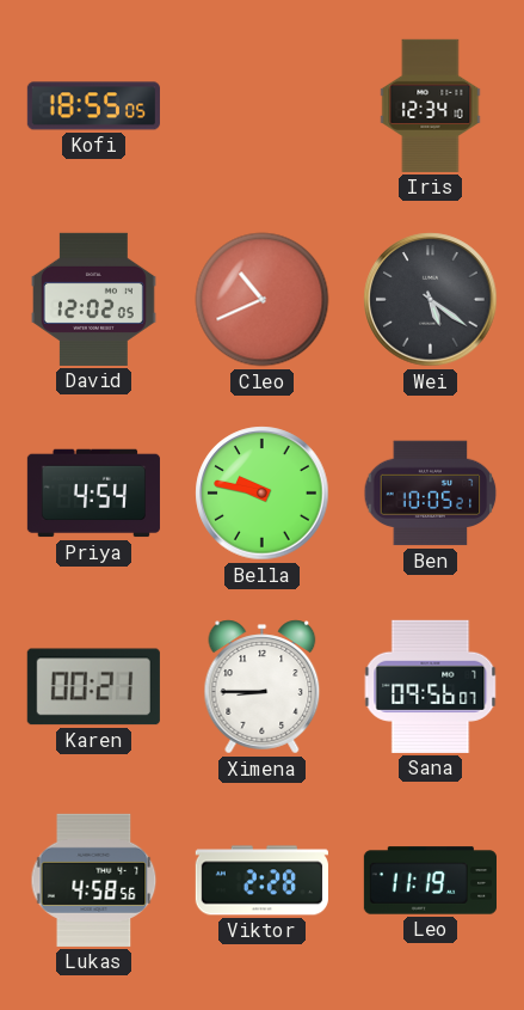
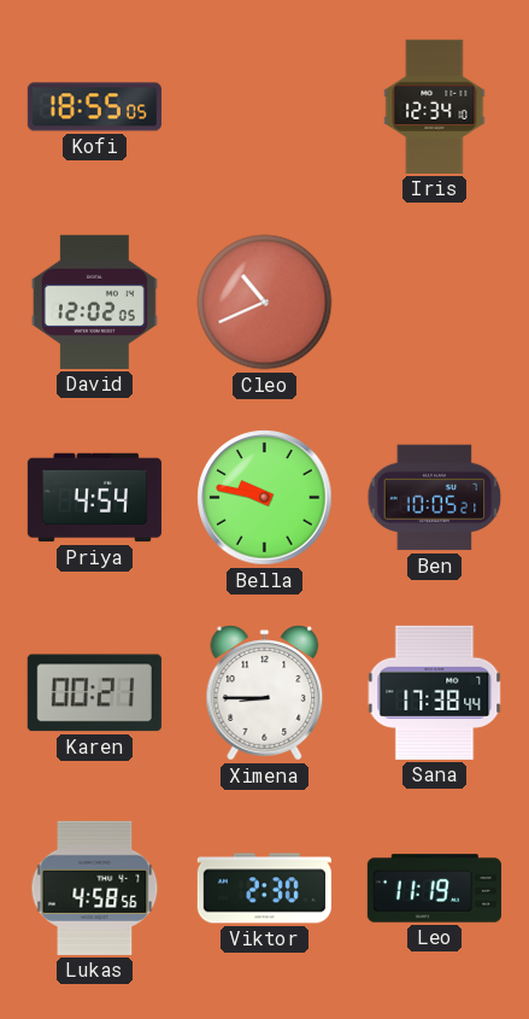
Wei: 5:21 -> none (431, 300)
Sana: 09:56 -> 17:38 (435, 692)
Viktor: 2:28 -> 2:30 (264, 889)
